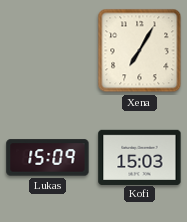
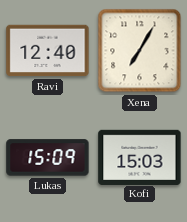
Ravi: none -> 12:40 (48, 51)
